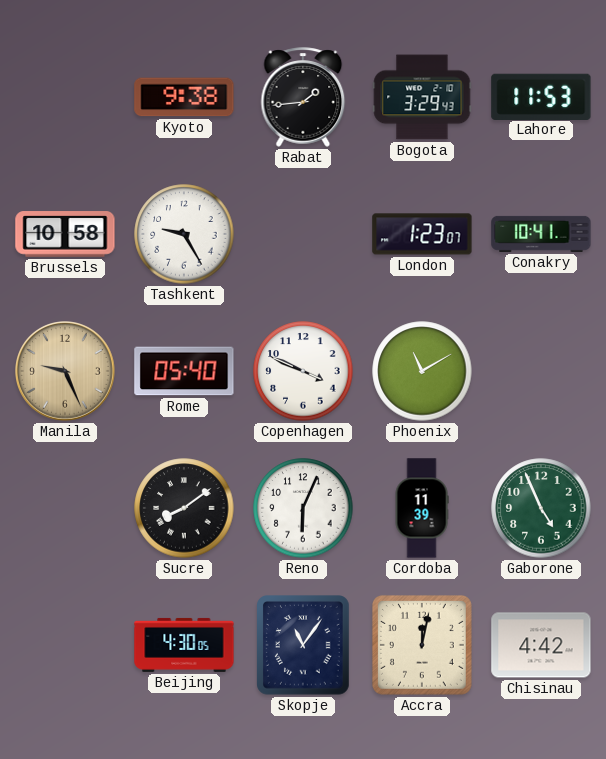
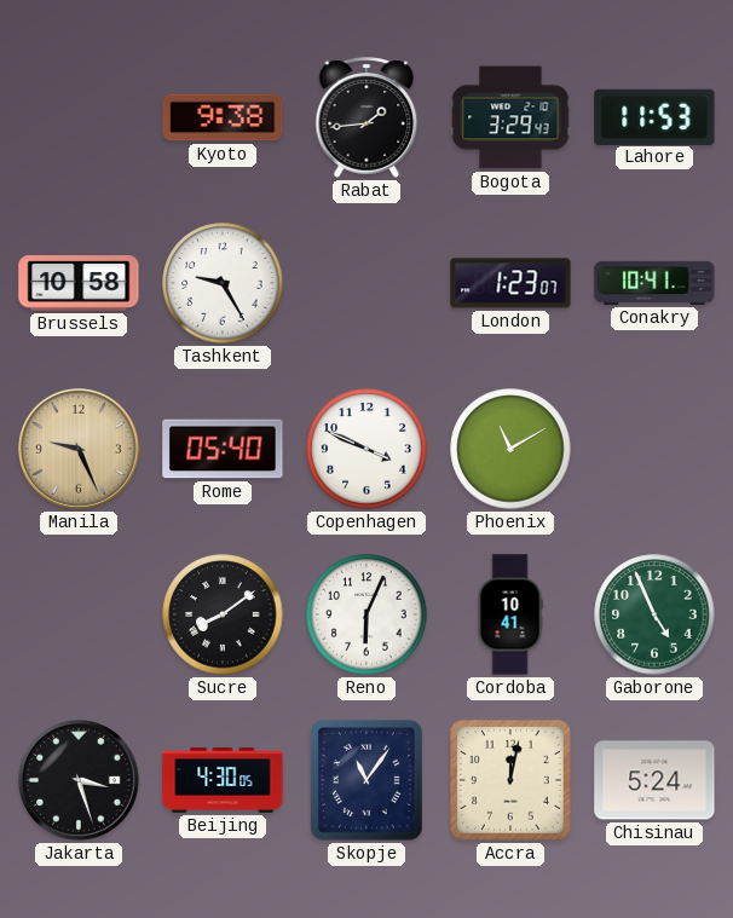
Cordoba: 11:39 -> 10:41 (510, 614)
Jakarta: none -> 3:27 (80, 781)
Chisinau: 4:42 -> 5:24 (654, 780)
